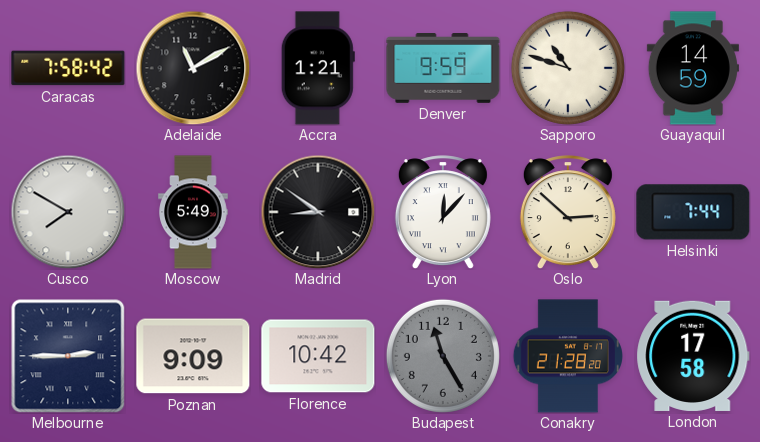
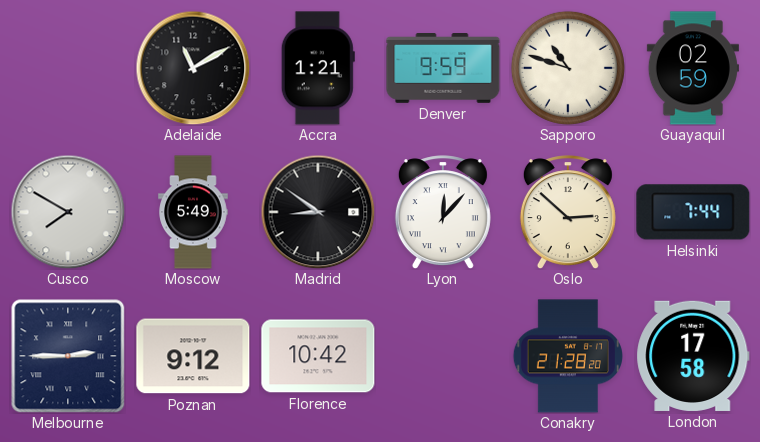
Caracas: 7:58 -> none (68, 68)
Guayaquil: 14:59 -> 02:59 (693, 68)
Poznan: 9:09 -> 9:12 (193, 356)
Budapest: 11:25 -> none (443, 356)
